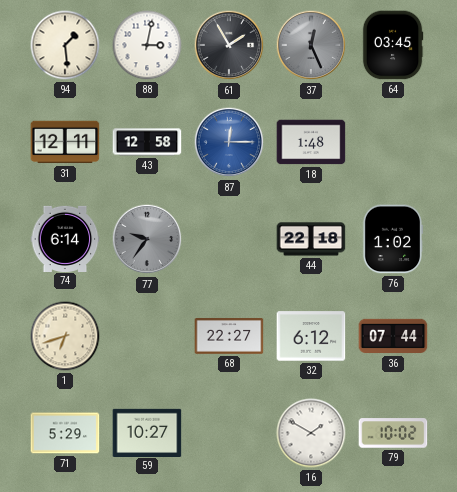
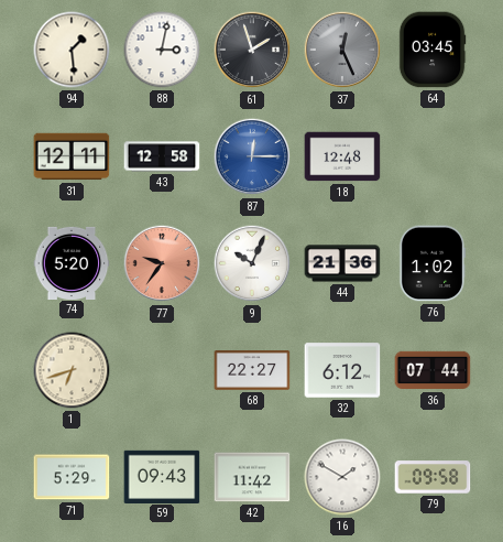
61: 1:55 -> 1:57 (252, 50)
18: 1:48 -> 12:48 (342, 156)
74: 6:14 -> 5:20 (72, 262)
77 dial: grey -> salmon (162, 263)
9: none -> 10:04 (252, 263)
44: 22:18 -> 21:36 (342, 263)
59: 10:27 -> 09:43 (162, 476)
42: none -> 11:42 (252, 477)
79: 10:02 -> 09:58 (433, 477)
